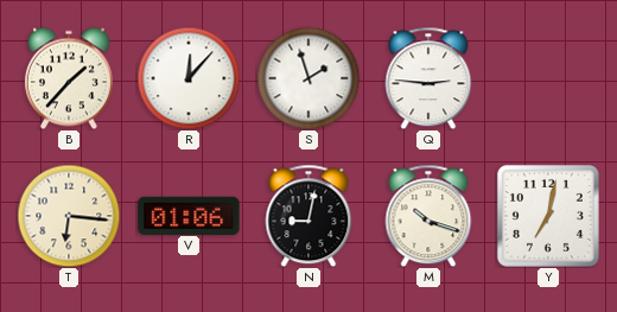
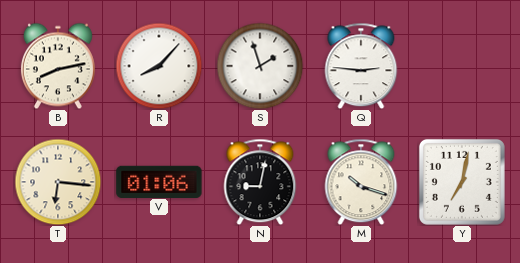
B: 1:37 -> 8:13 (58, 66)
R: 12:07 -> 8:07 (159, 66)
